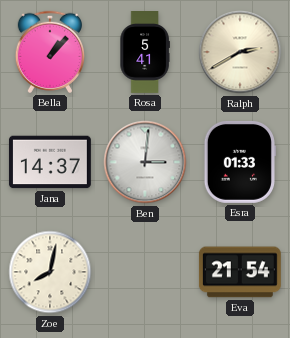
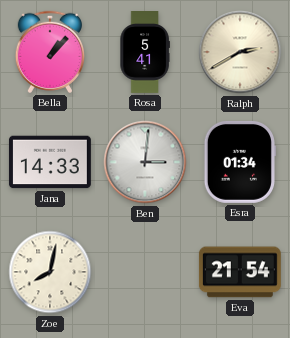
Jana: 14:37 -> 14:33 (50, 162)
Esra: 01:33 -> 01:34 (239, 162)
